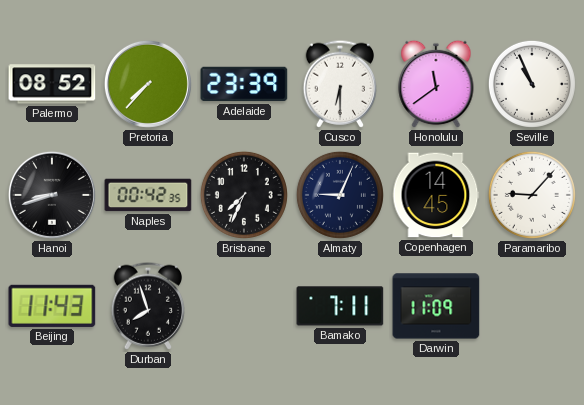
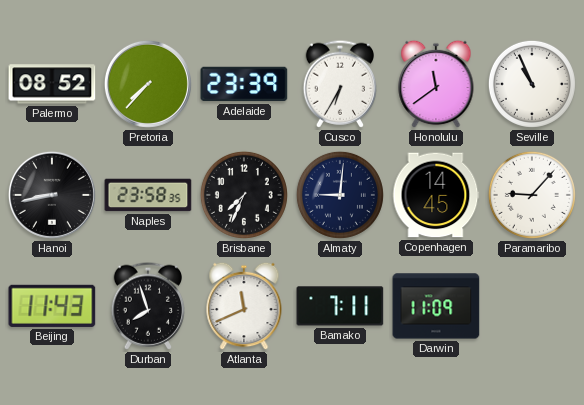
Cusco: 6:30 -> 6:35 (339, 84)
Hanoi: 8:42 -> 8:43 (52, 195)
Naples: 00:42 -> 23:58 (148, 195)
Almaty: 9:04 -> 9:01 (340, 195)
Atlanta: none -> 11:41 (244, 306)
